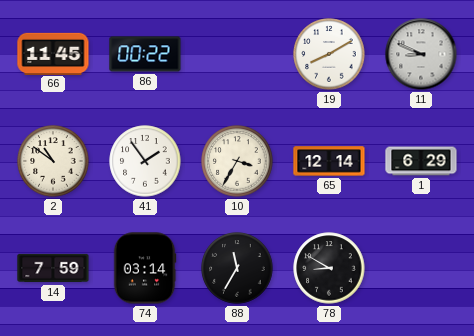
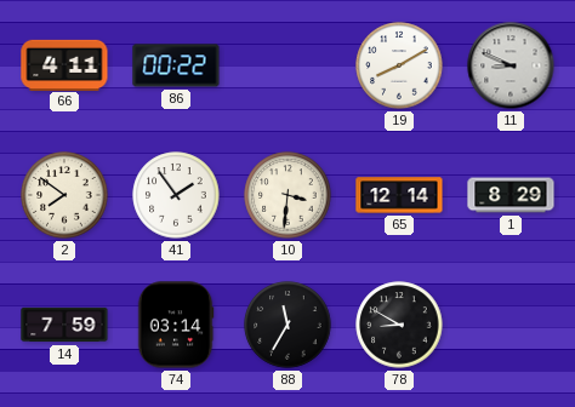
66: 11:45 -> 4:11 (64, 64)
2: 10:51 -> 7:51 (64, 195)
10: 3:35 -> 3:31 (287, 195)
1: 6:29 -> 8:29 (511, 195)
